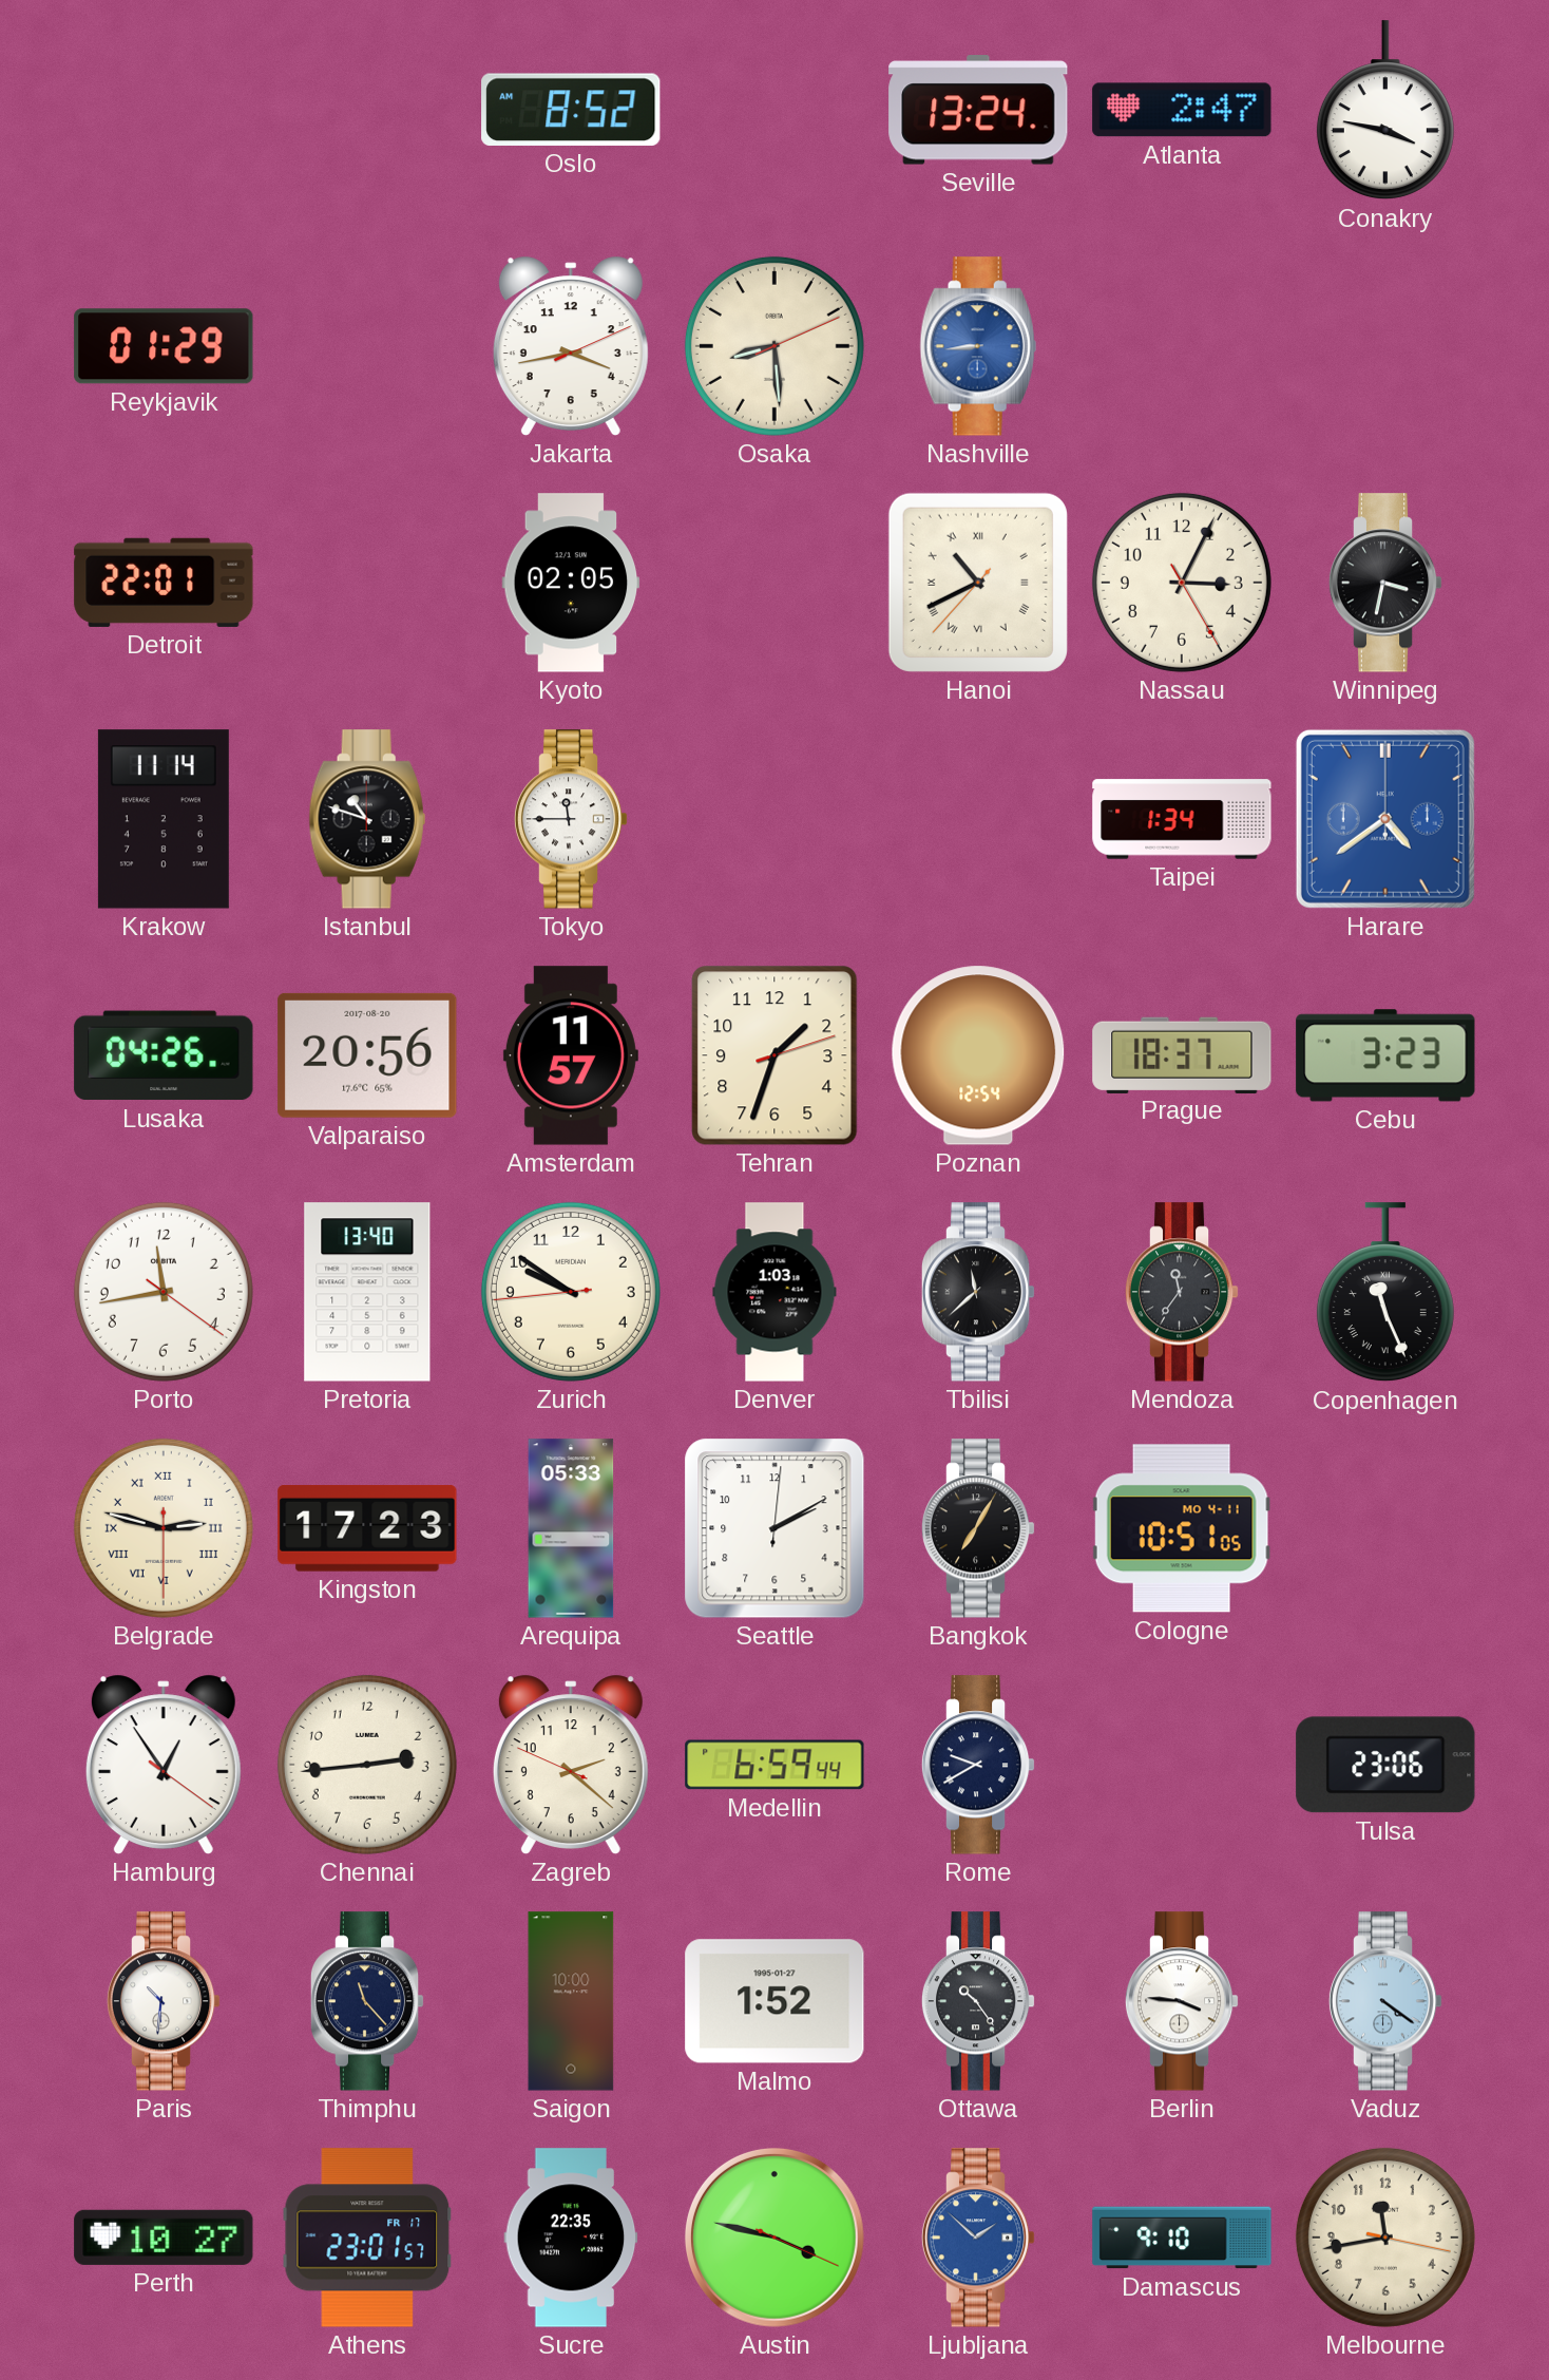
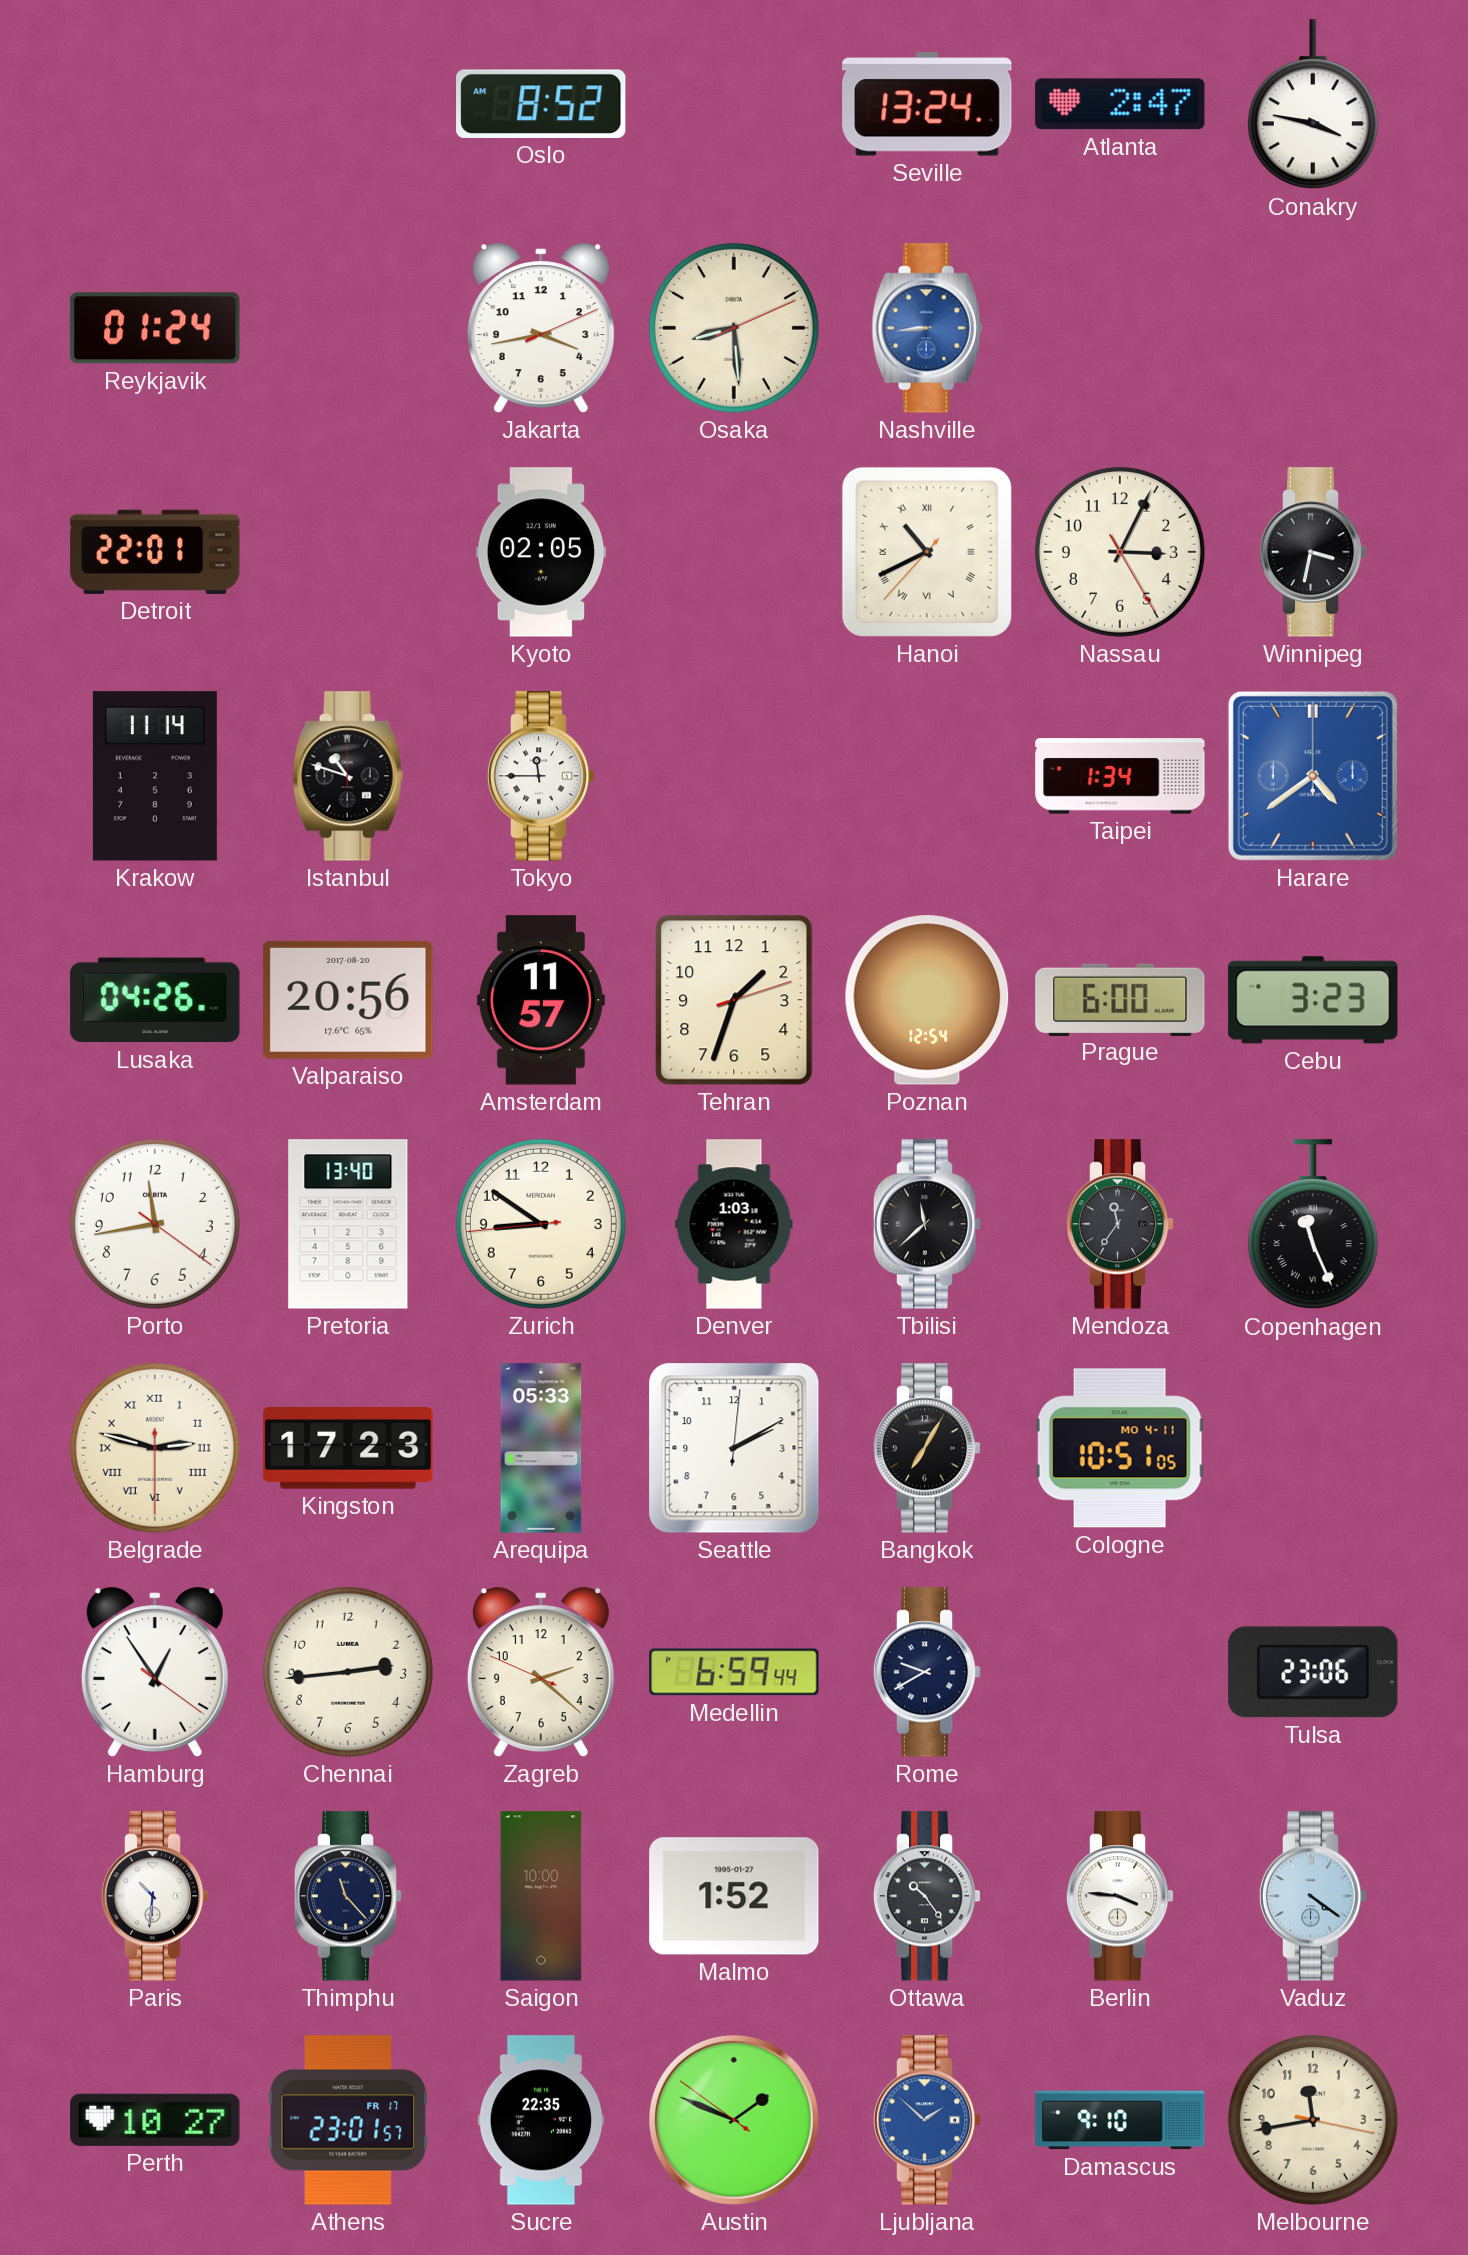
Reykjavik: 01:29 -> 01:24 (155, 328)
Prague: 18:37 -> 6:00 (1120, 999)
Zurich: 9:50 -> 8:50 (541, 1224)
Austin: 3:47 -> 1:48 (734, 2120)
